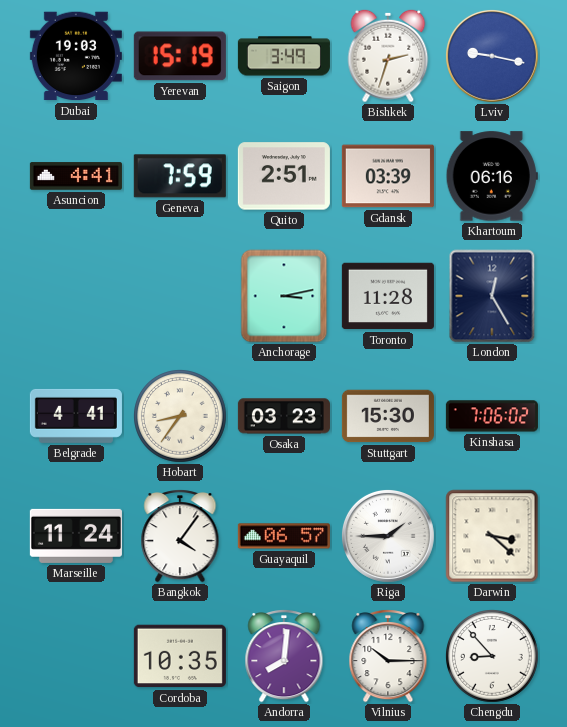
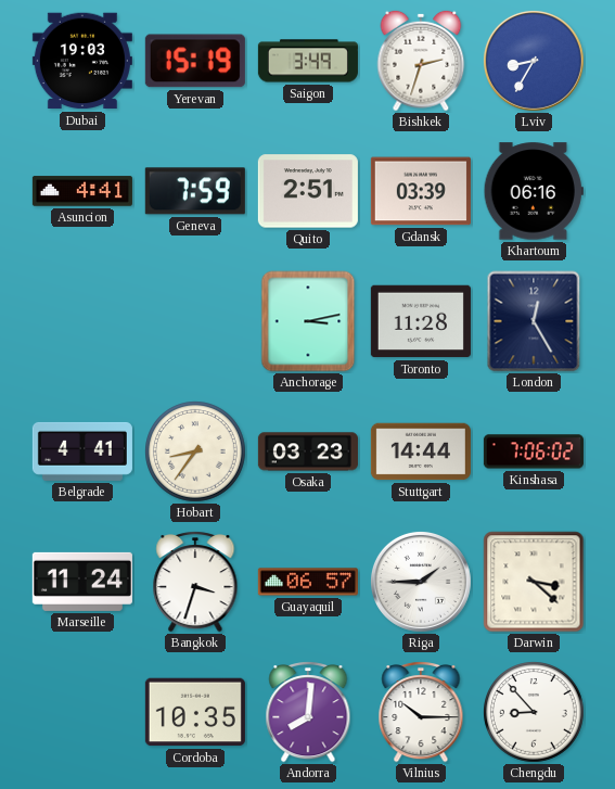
Lviv: 9:17 -> 8:35 (534, 61)
Stuttgart: 15:30 -> 14:44 (421, 451)
Bangkok: 4:06 -> 3:33 (195, 583)
